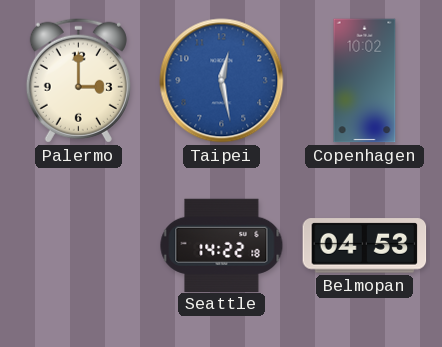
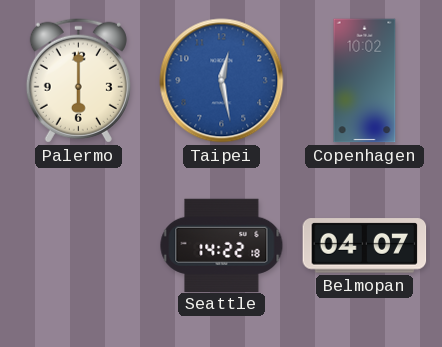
Palermo: 3:00 -> 6:00 (78, 80)
Belmopan: 04:53 -> 04:07 (365, 246)
